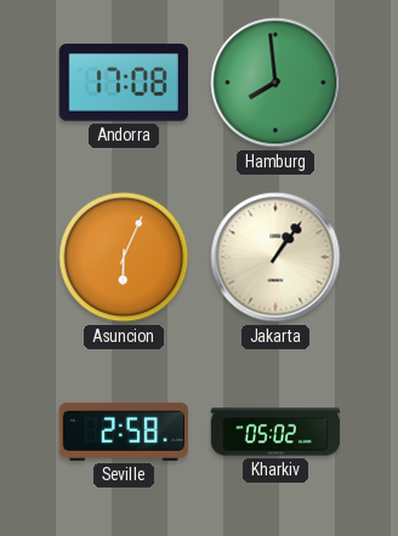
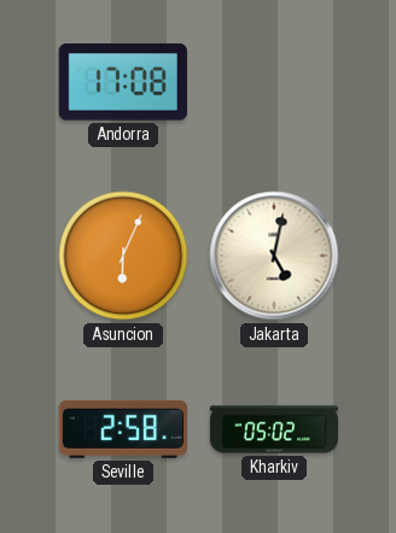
Hamburg: 7:59 -> none (275, 82)
Jakarta: 1:06 -> 5:02 (274, 256)
